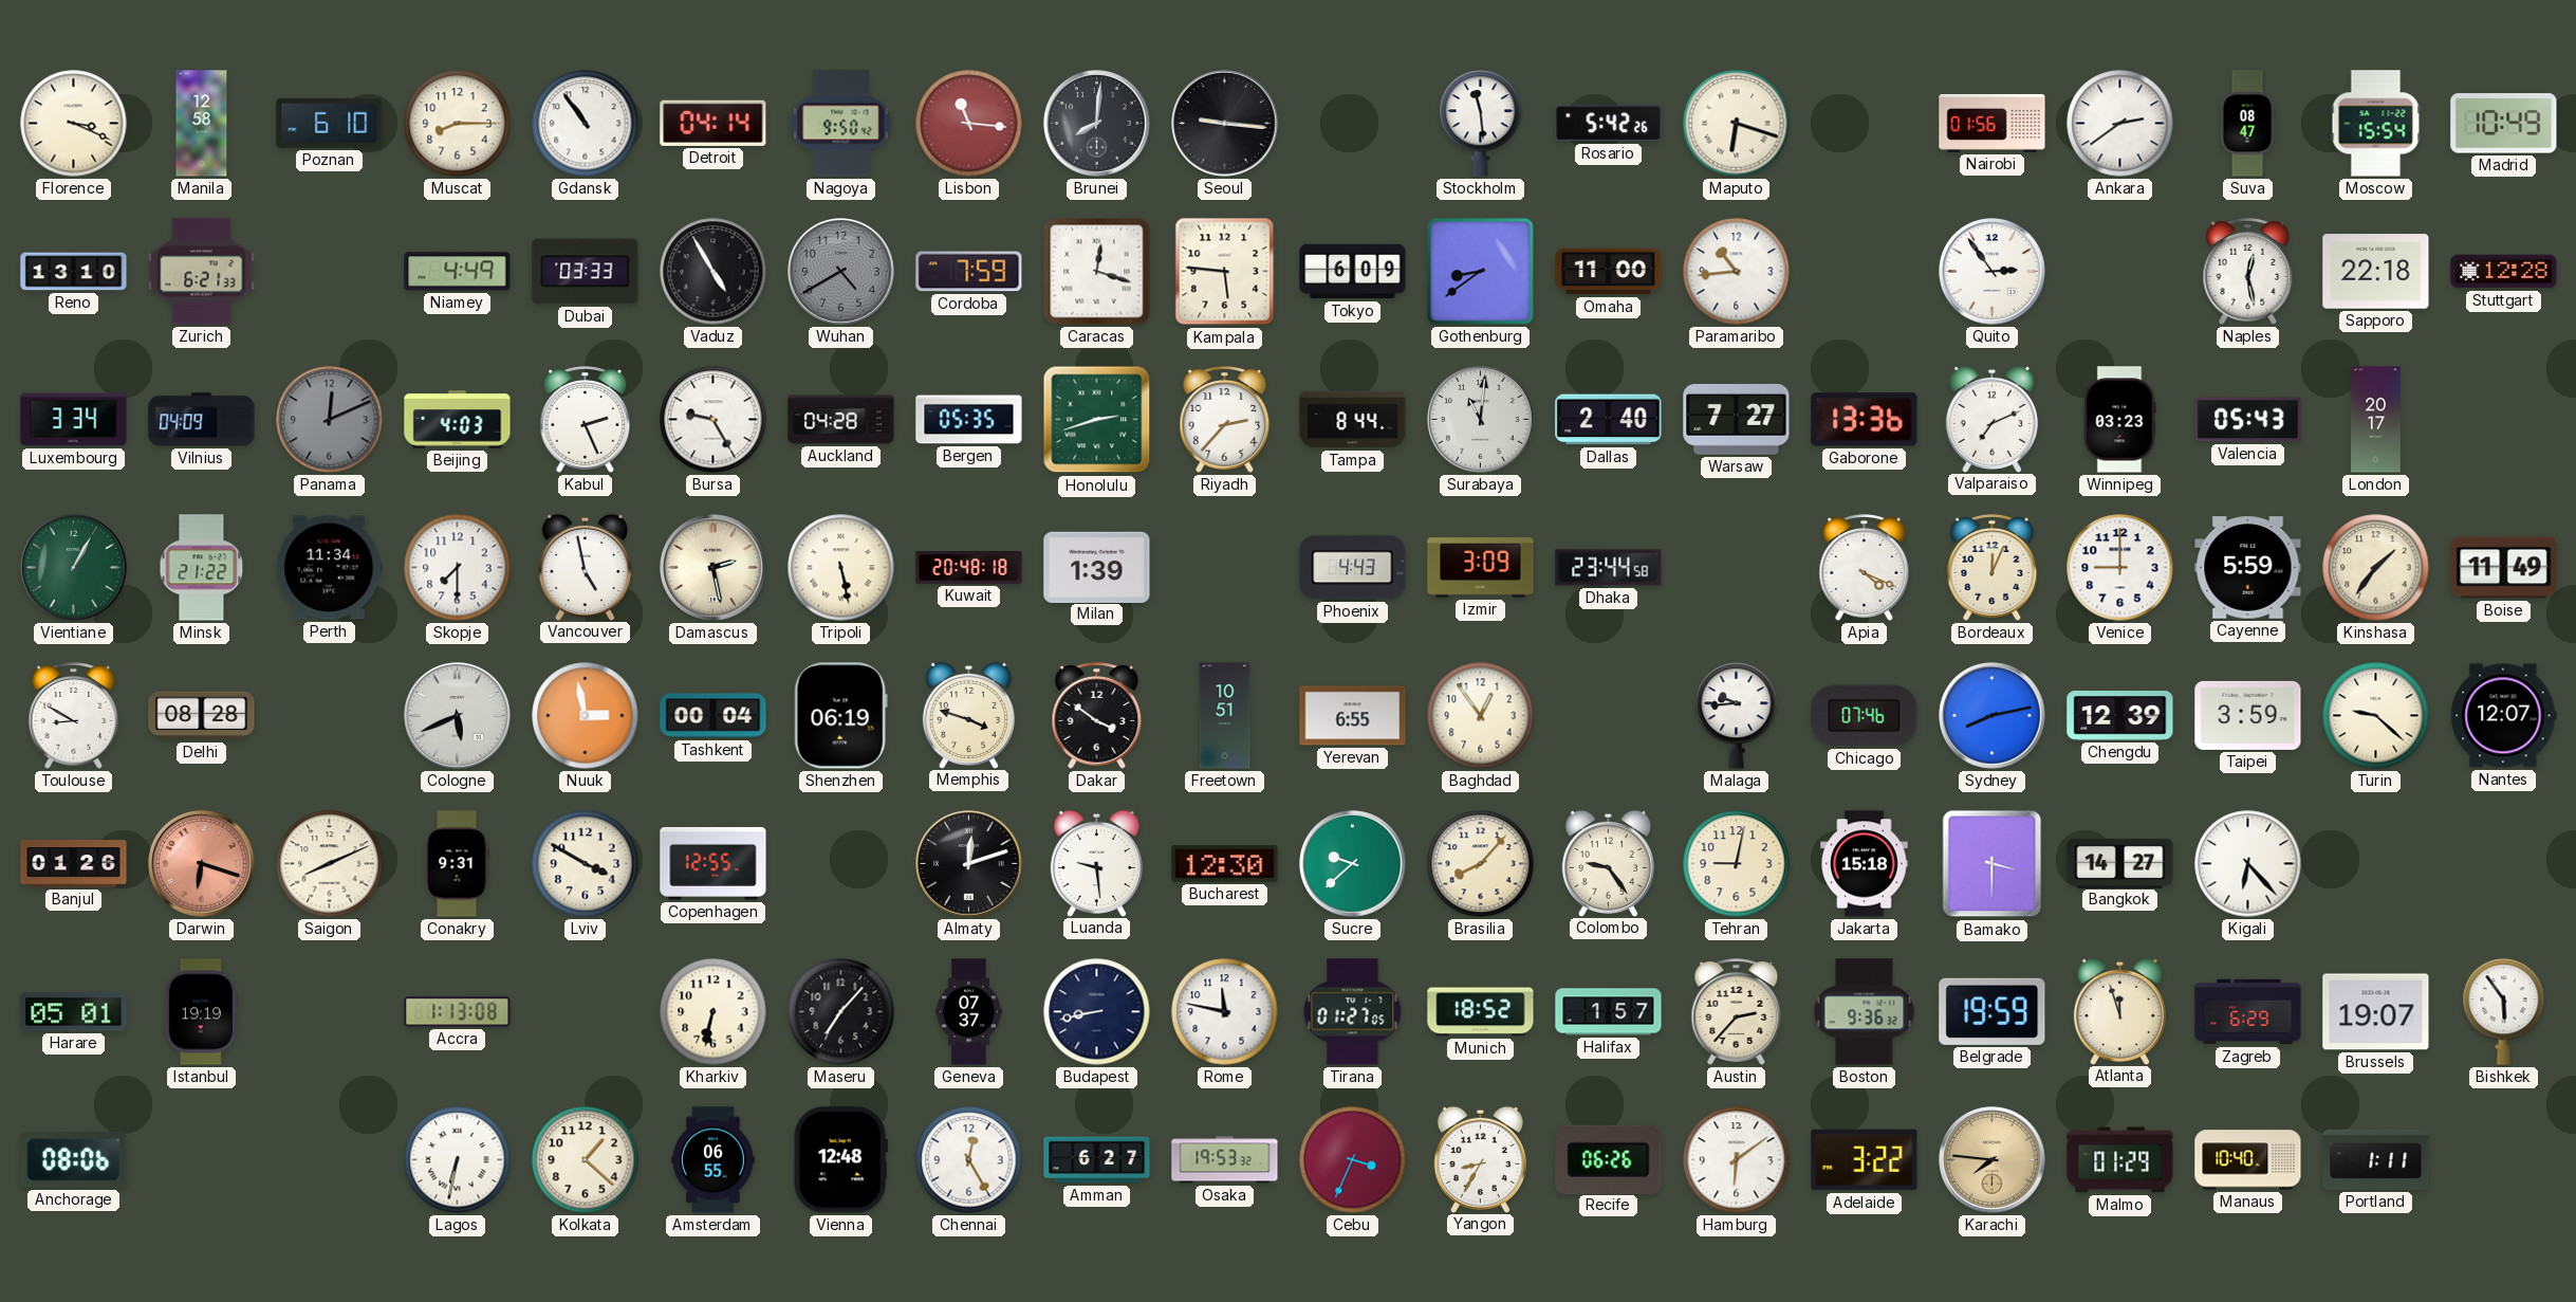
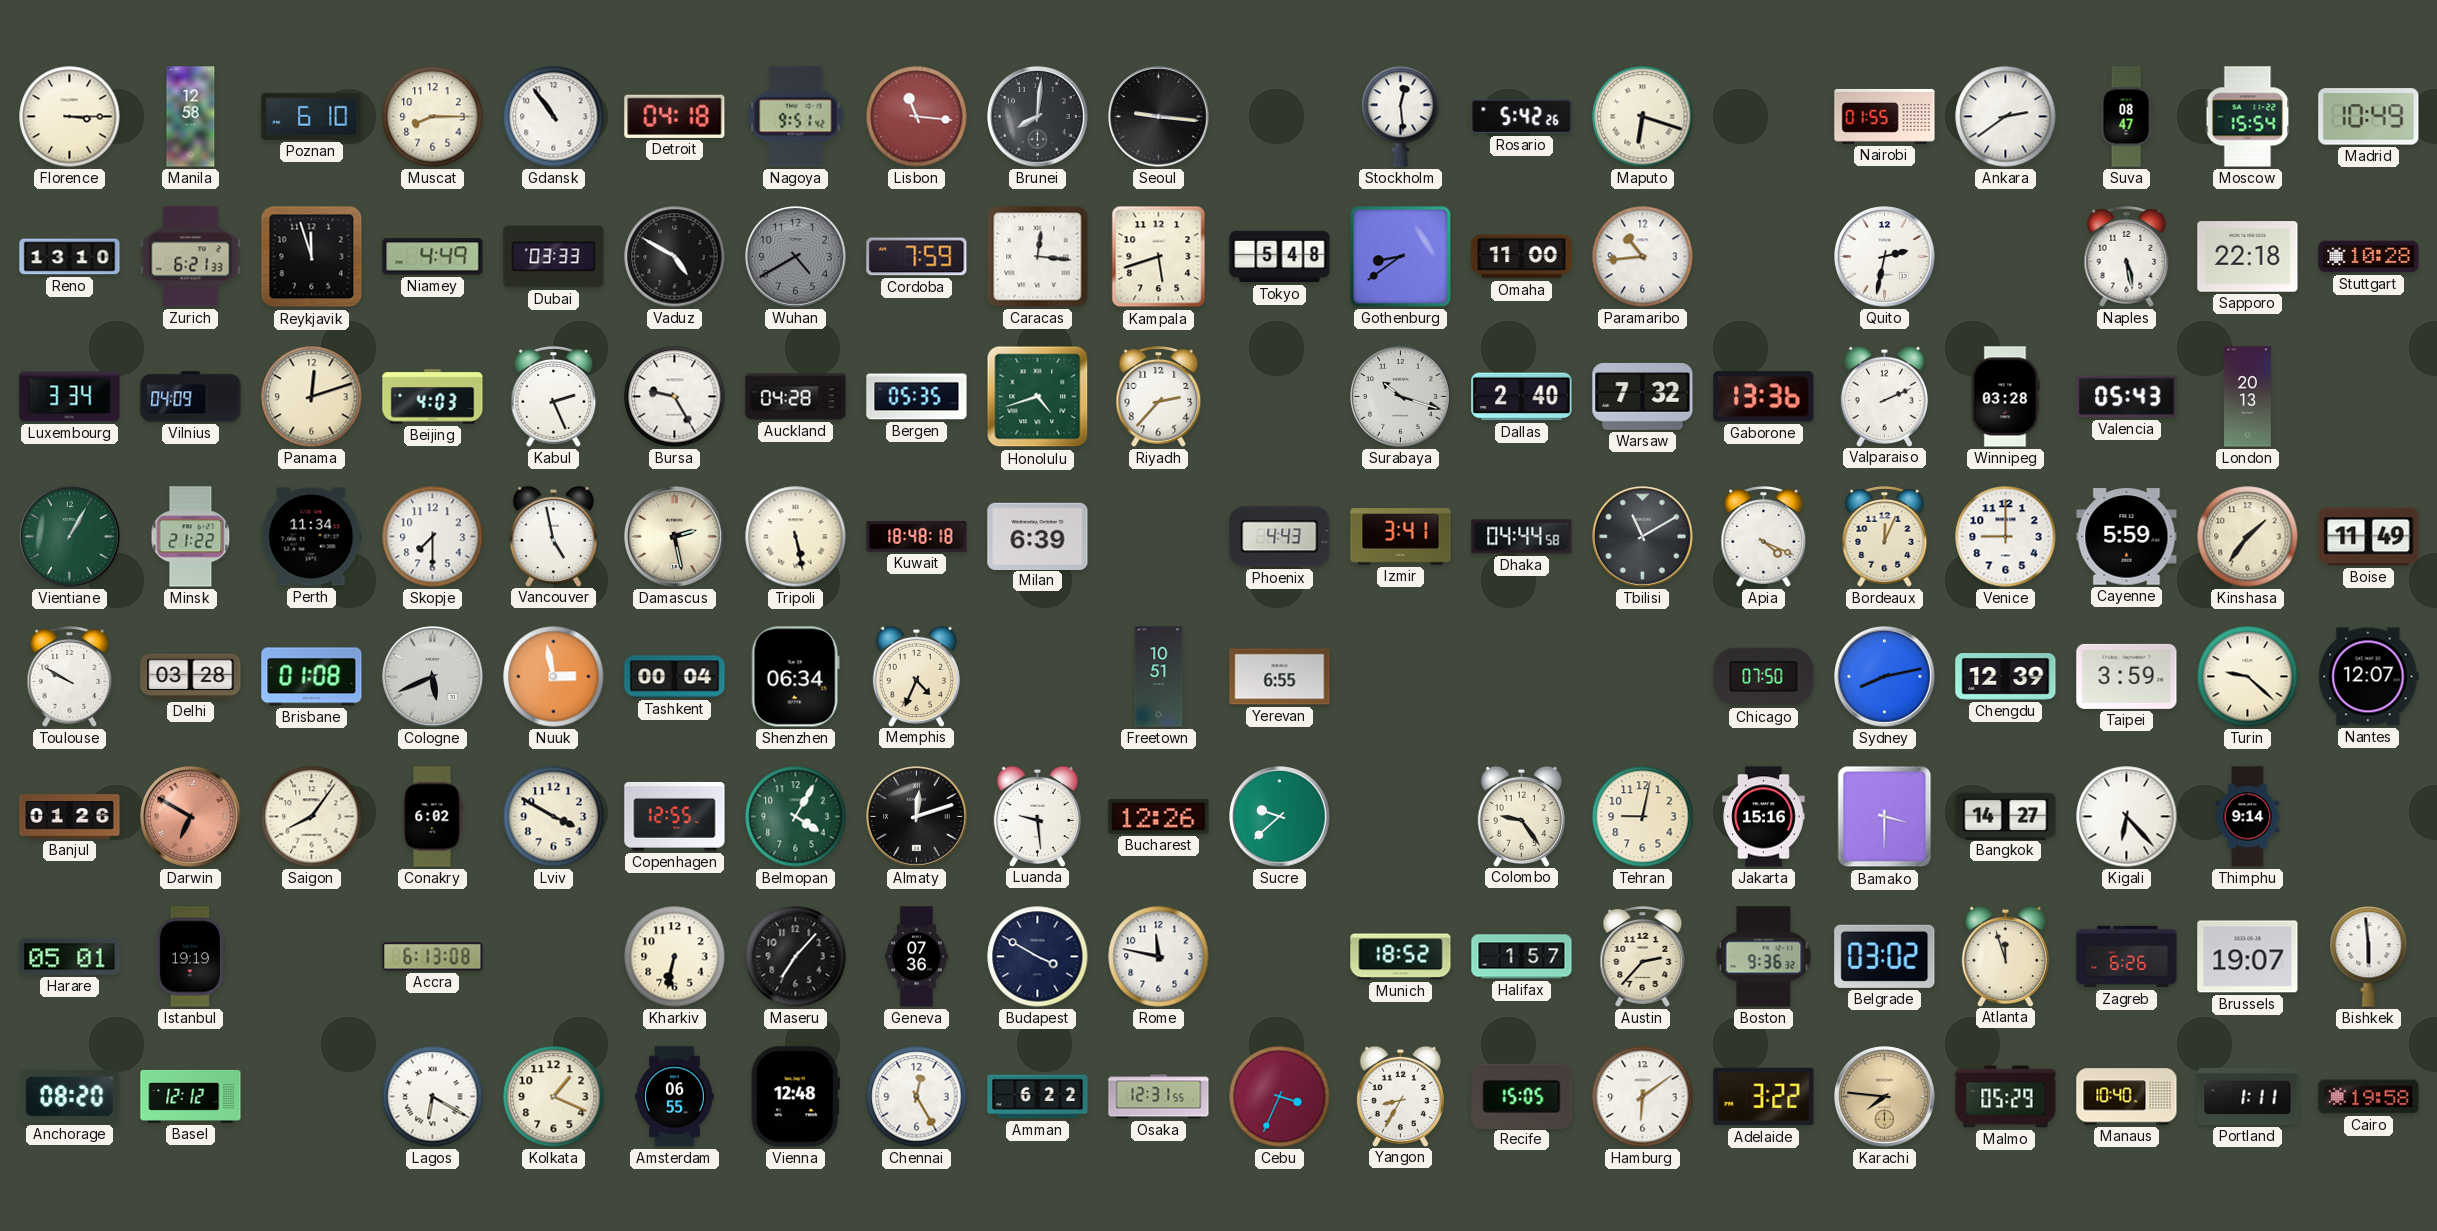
Florence: 3:19 -> 3:15 (70, 117)
Detroit: 04:14 -> 04:18 (675, 116)
Nagoya: 9:50 -> 9:51 (796, 117)
Stockholm: 11:29 -> 12:29 (1401, 117)
Nairobi: 01:56 -> 01:55 (1885, 116)
Reykjavik: none -> 11:57 (312, 257)
Vaduz: 4:55 -> 4:50 (675, 257)
Caracas: 12:18 -> 12:16 (1038, 257)
Kampala: 5:46 -> 5:42 (1159, 257)
Tokyo: 6:09 -> 5:48 (1280, 257)
Quito: 2:54 -> 2:32 (1885, 257)
Naples: 12:28 -> 5:28 (2127, 257)
Stuttgart: 12:28 -> 10:28 (2369, 257)
Panama: 12:11 -> 12:12 (312, 397)
Panama dial: grey -> cream (312, 397)
Honolulu: 2:42 -> 4:42 (1038, 397)
Tampa: 8:44 -> none (1353, 420)
Surabaya: 11:01 -> 10:18 (1401, 397)
Warsaw: 7:27 -> 7:32 (1643, 396)
Valparaiso: 7:11 -> 2:11 (1884, 396)
Winnipeg: 03:23 -> 03:28 (2005, 397)
London: 20:17 -> 20:13 (2248, 397)
Kuwait: 20:48 -> 18:48 (917, 537)
Milan: 1:39 -> 6:39 (1038, 536)
Izmir: 3:09 -> 3:41 (1401, 537)
Dhaka: 23:44 -> 04:44 (1522, 537)
Tbilisi: none -> 11:10 (1643, 537)
Toulouse: 8:50 -> 9:50 (70, 677)
Delhi: 08:28 -> 03:28 (191, 677)
Brisbane: none -> 01:08 (312, 677)
Shenzhen: 06:19 -> 06:34 (795, 677)
Memphis: 3:48 -> 4:34 (916, 676)
Dakar: 3:51 -> none (1097, 716)
Baghdad: 12:54 -> none (1481, 716)
Malaga: 9:44 -> none (1737, 716)
Chicago: 07:46 -> 07:50 (1764, 677)
Darwin: 6:18 -> 6:50 (191, 817)
Saigon: 8:11 -> 8:06 (312, 817)
Conakry: 9:31 -> 6:02 (432, 817)
Belmopan: none -> 4:05 (796, 817)
Bucharest: 12:30 -> 12:26 (1159, 817)
Brasilia: 8:07 -> none (1481, 864)
Jakarta: 15:18 -> 15:16 (1764, 817)
Thimphu: none -> 9:14 (2248, 817)
Accra: 1:13 -> 6:13 (433, 957)
Geneva: 07:37 -> 07:36 (917, 957)
Budapest: 8:43 -> 3:50 (1038, 957)
Tirana: 01:27 -> none (1353, 1012)
Belgrade: 19:59 -> 03:02 (1885, 956)
Zagreb: 6:29 -> 6:26 (2127, 957)
Bishkek: 5:54 -> 5:59 (2369, 957)
Anchorage: 08:06 -> 08:20 (70, 1097)
Basel: none -> 12:12 (191, 1096)
Lagos: 6:32 -> 6:20 (433, 1097)
Kolkata: 1:22 -> 1:19 (554, 1097)
Amman: 6:27 -> 6:22 (1038, 1097)
Osaka: 19:53 -> 12:31 (1159, 1097)
Recife: 06:26 -> 15:05 (1522, 1096)
Malmo: 01:29 -> 05:29 (2006, 1097)
Cairo: none -> 19:58 (2369, 1097)
